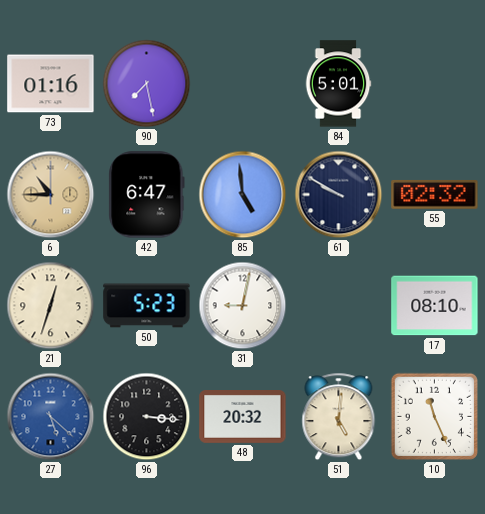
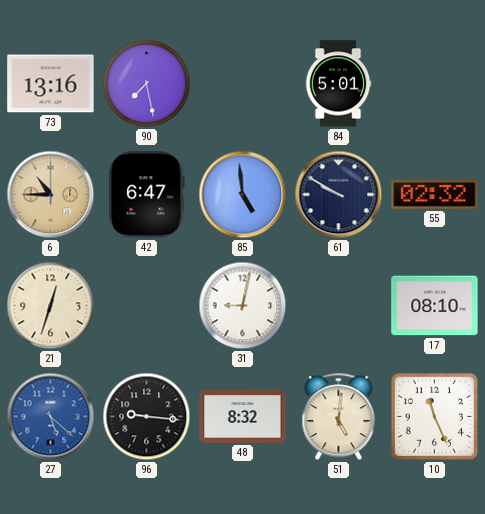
73: 01:16 -> 13:16 (51, 84)
50: 5:23 -> none (147, 306)
96: 3:16 -> 9:16 (147, 417)
48: 20:32 -> 8:32 (243, 417)
